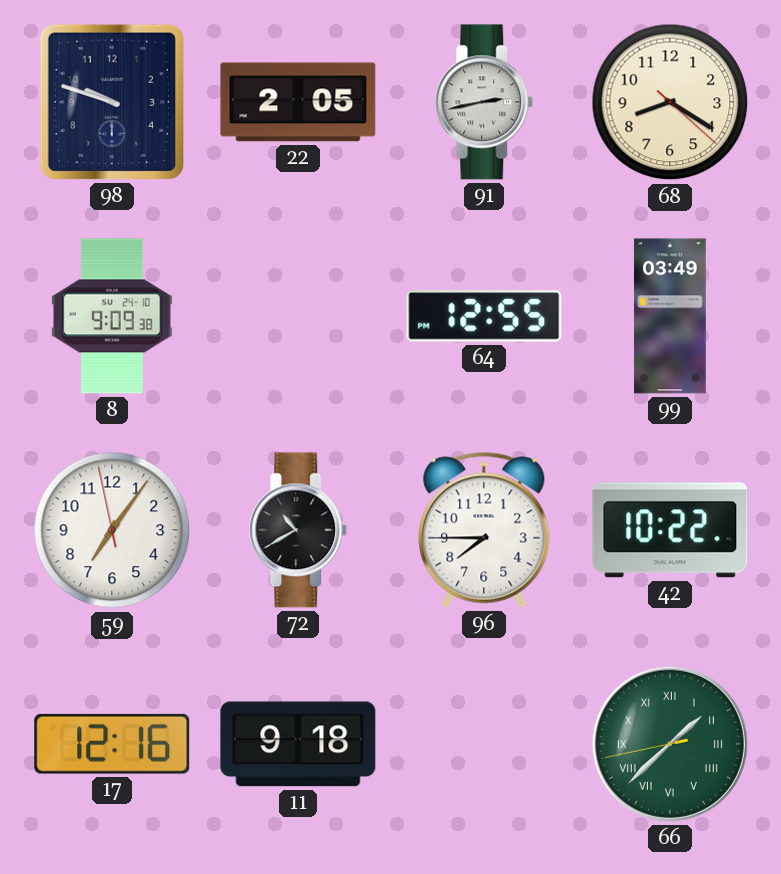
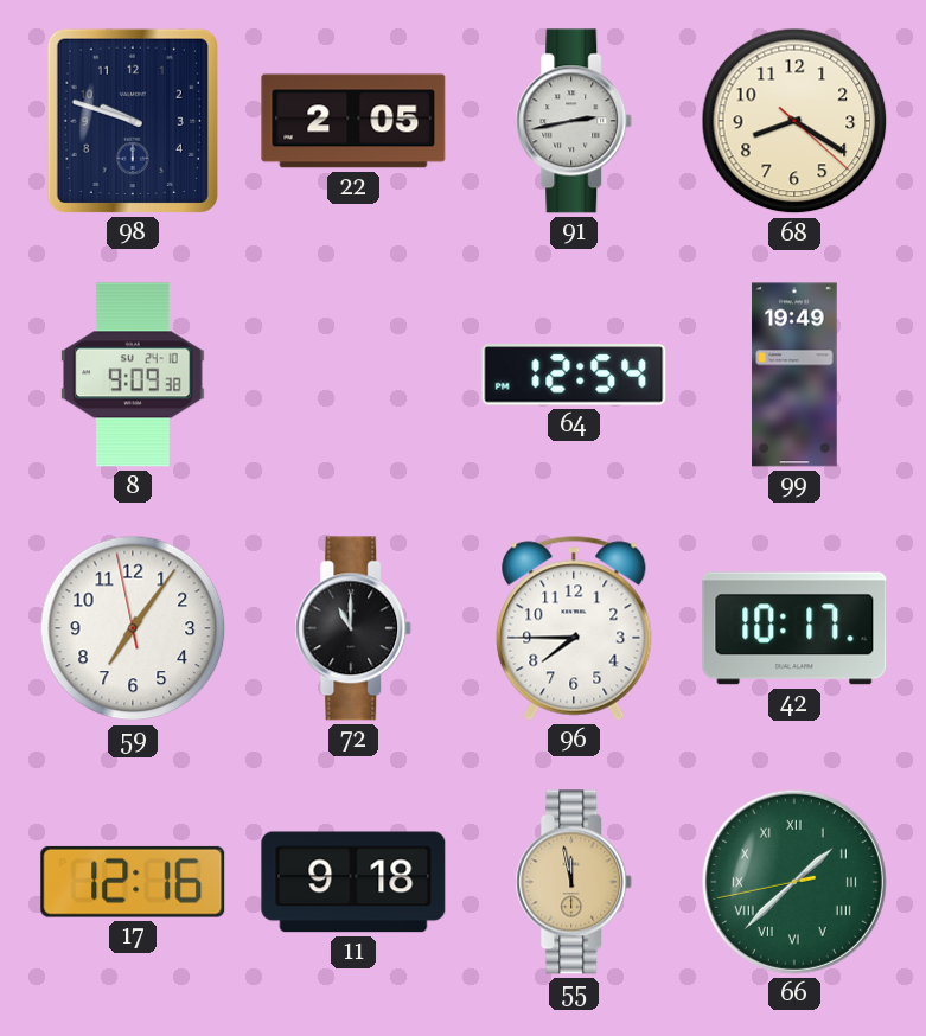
64: 12:55 -> 12:54 (574, 375)
99: 03:49 -> 19:49 (794, 375)
72: 10:40 -> 11:00 (353, 628)
42: 10:22 -> 10:17 (794, 628)
55: none -> 11:58 (574, 882)
